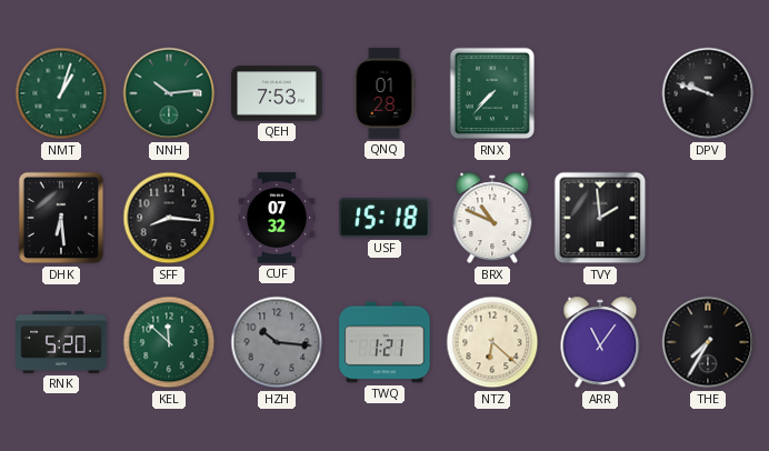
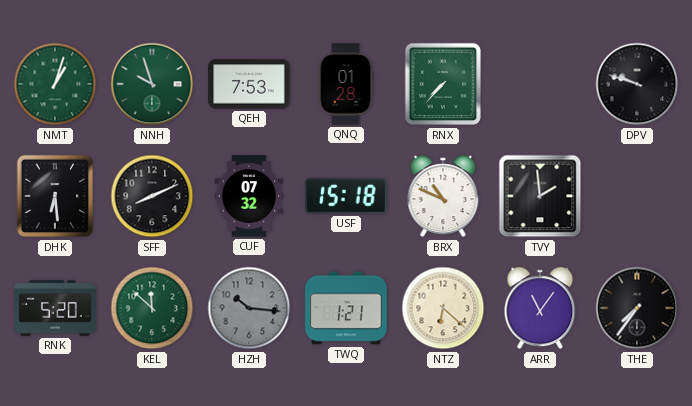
NNH: 10:14 -> 9:57 (152, 84)
SFF: 8:16 -> 8:11 (152, 196)
THE: 7:35 -> 7:36 (637, 308)
